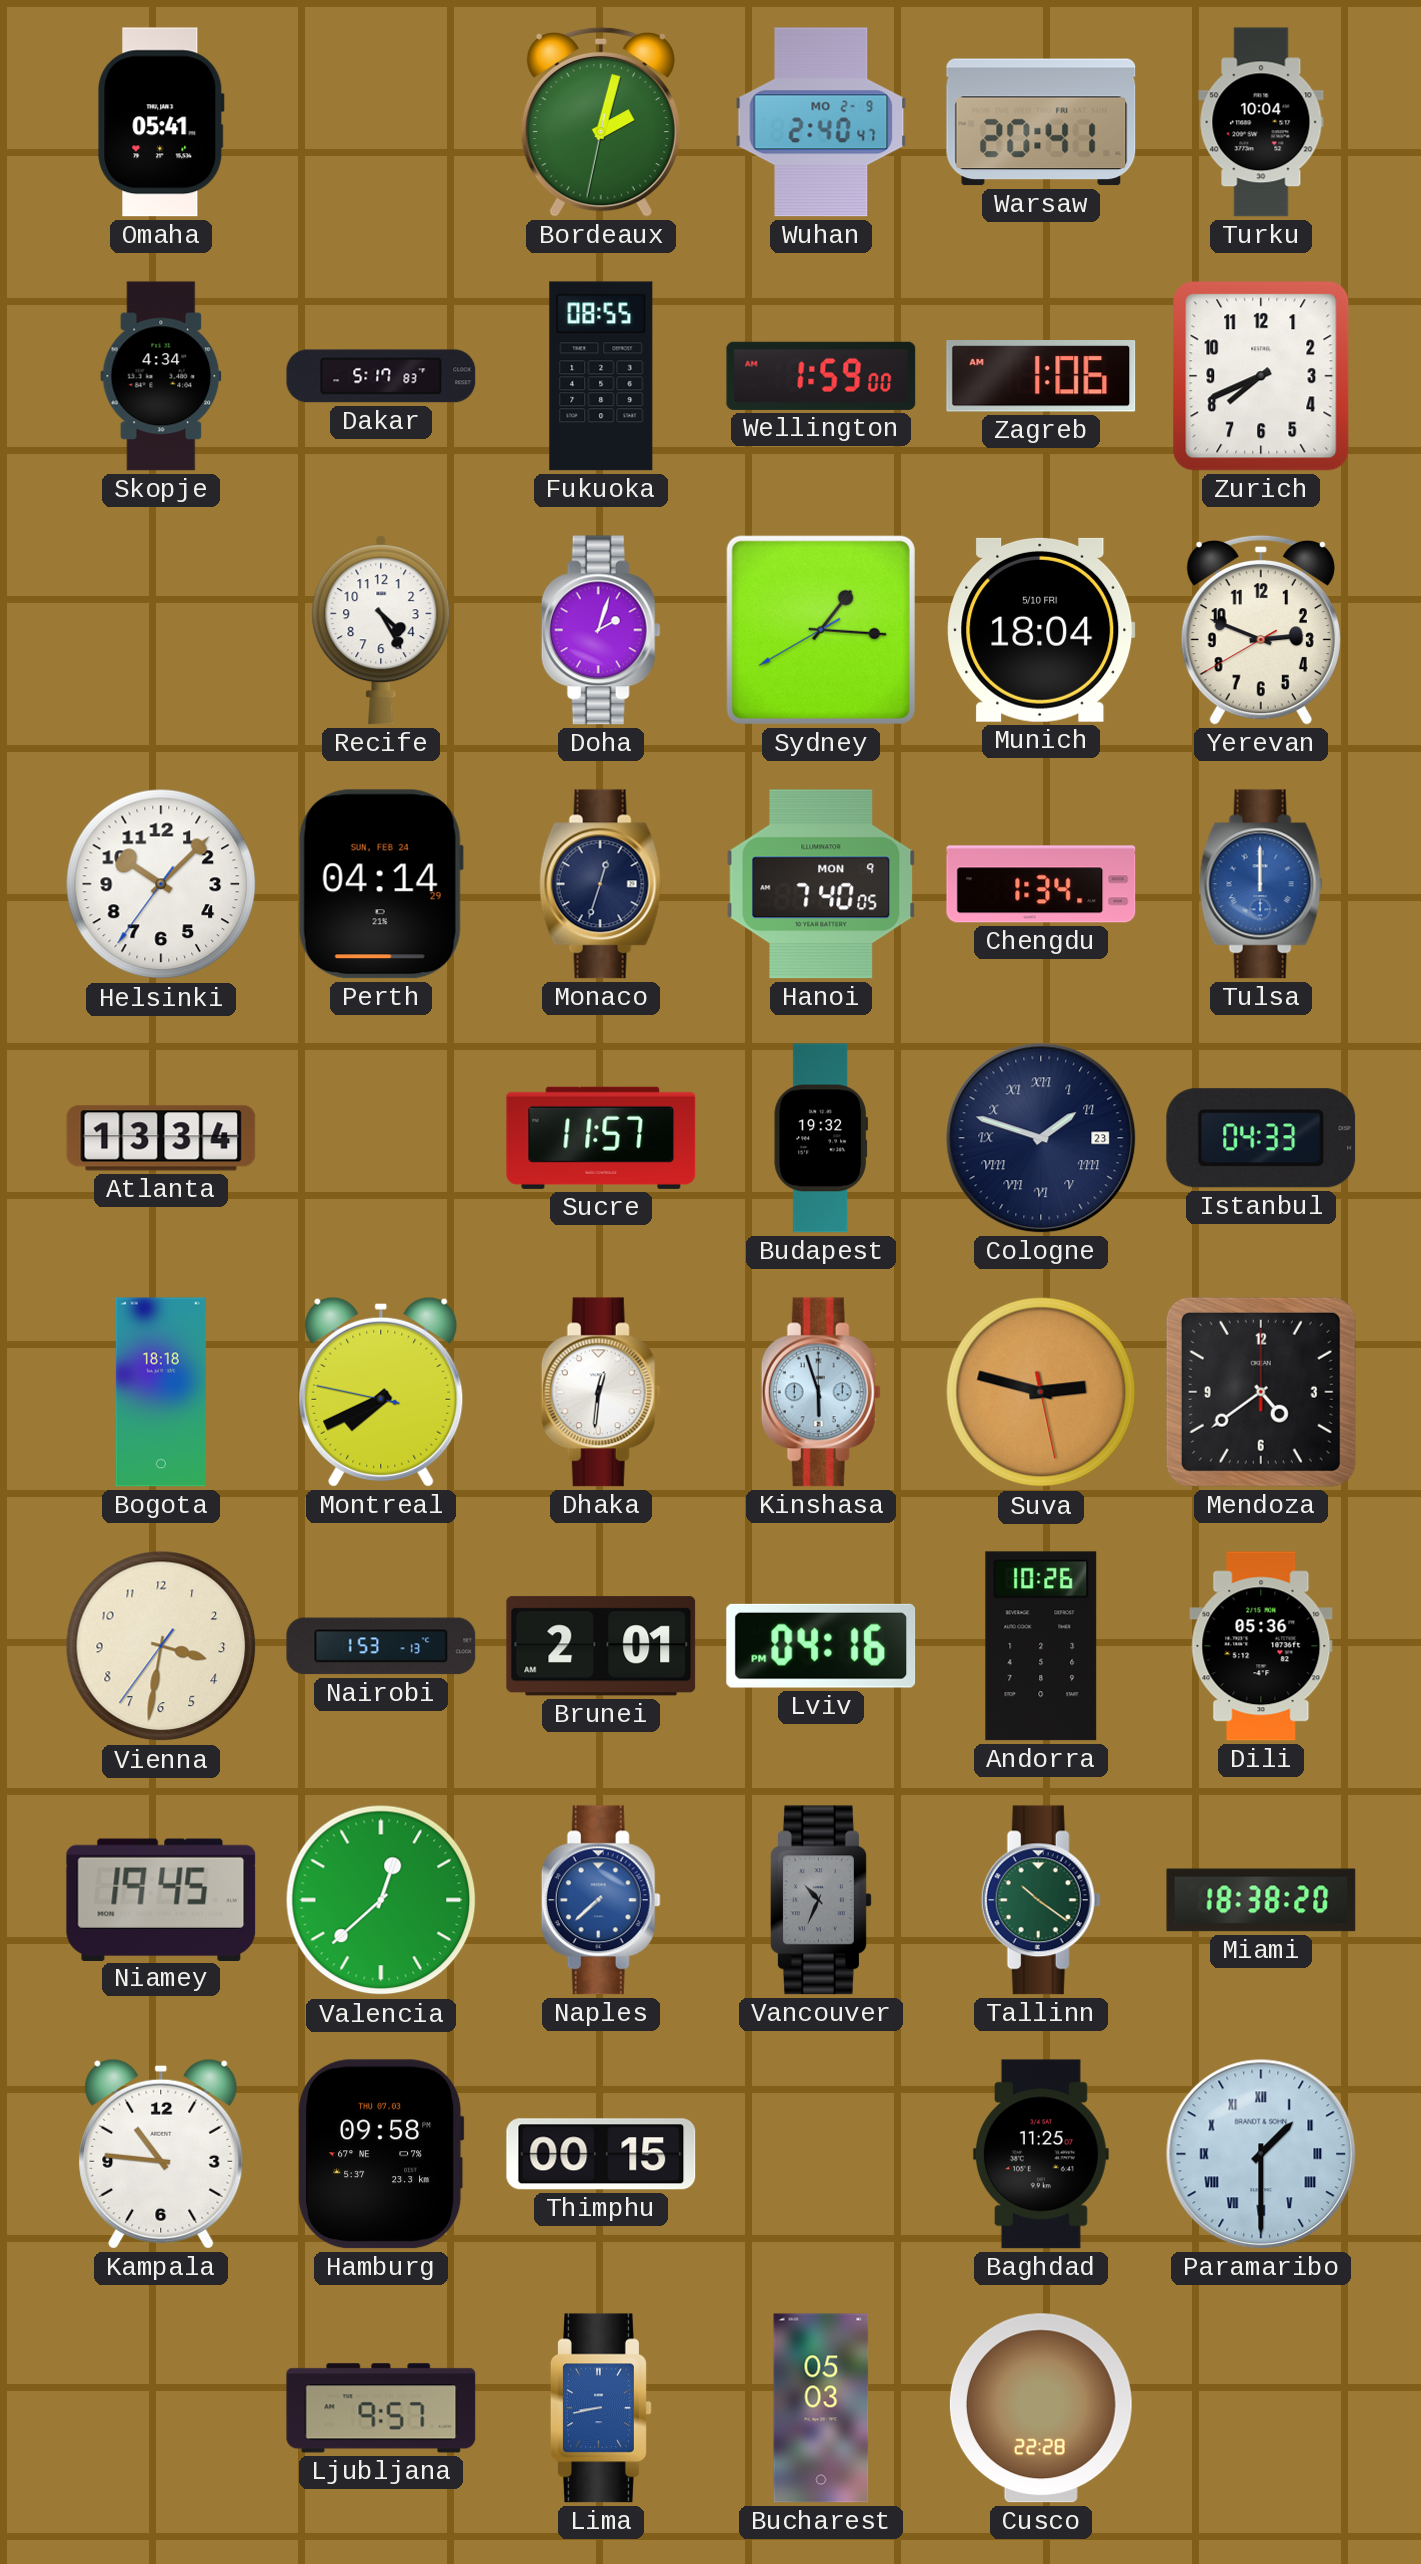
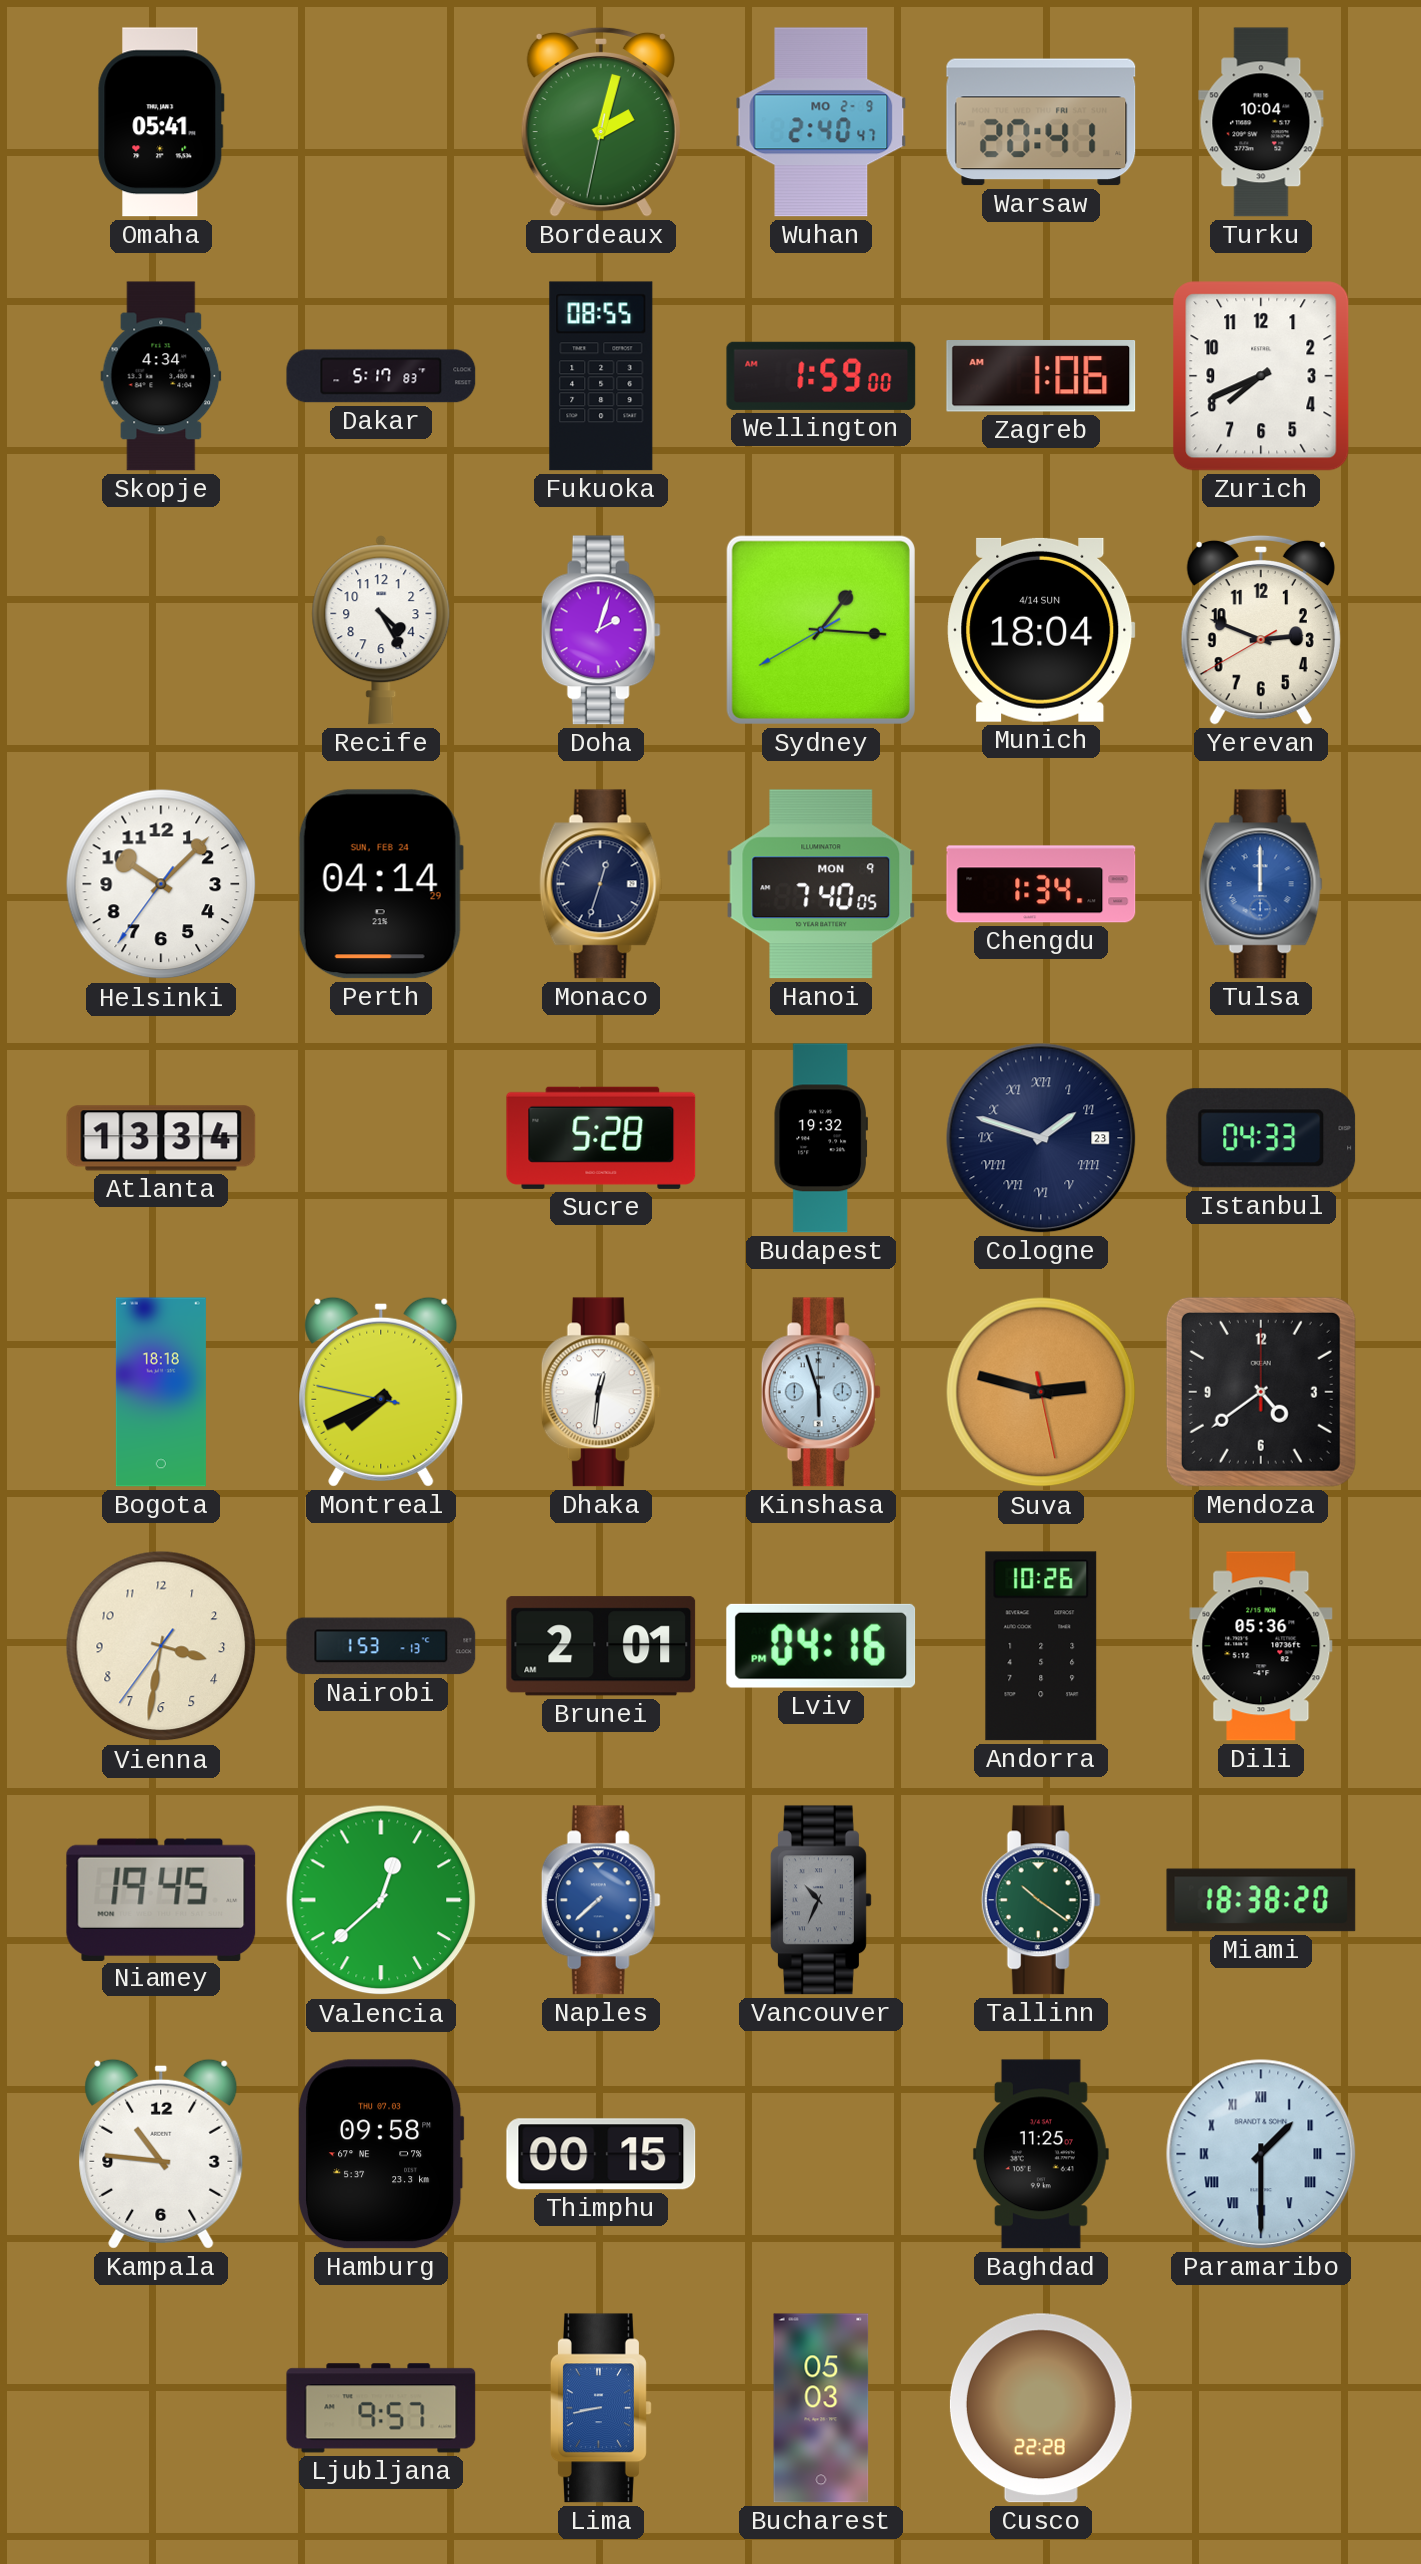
Munich date: 5/10 FRI -> 4/14 SUN (1041, 630)
Sucre: 11:57 -> 5:28 (601, 1138)
